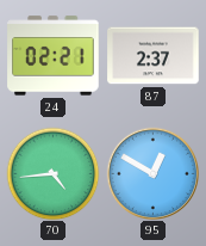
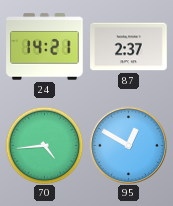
24: 02:21 -> 14:21 (45, 47)
